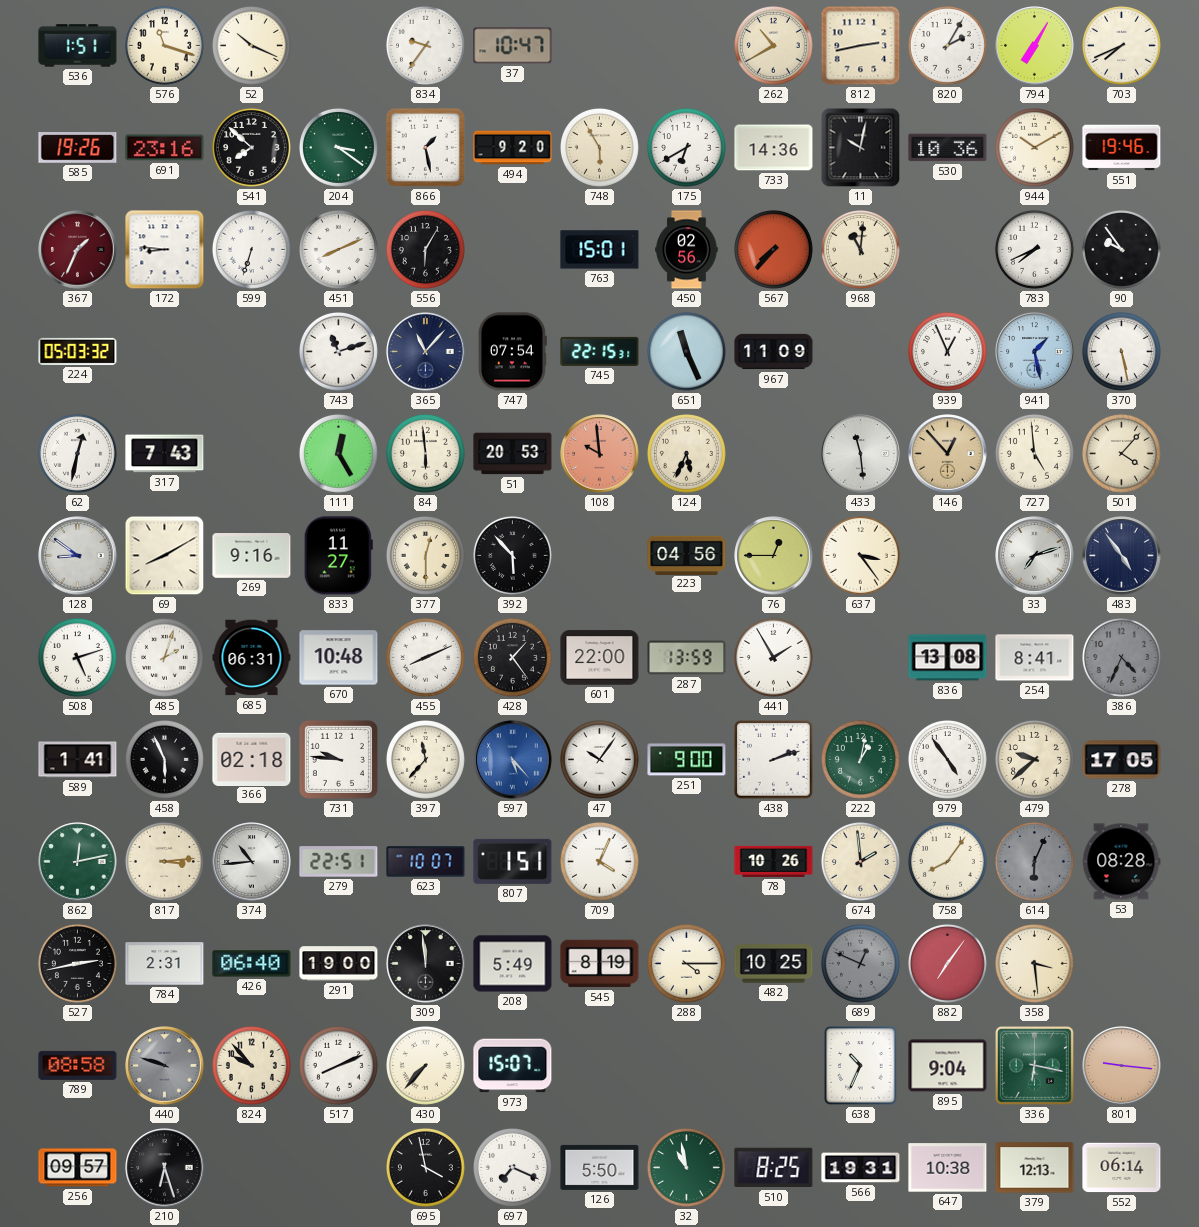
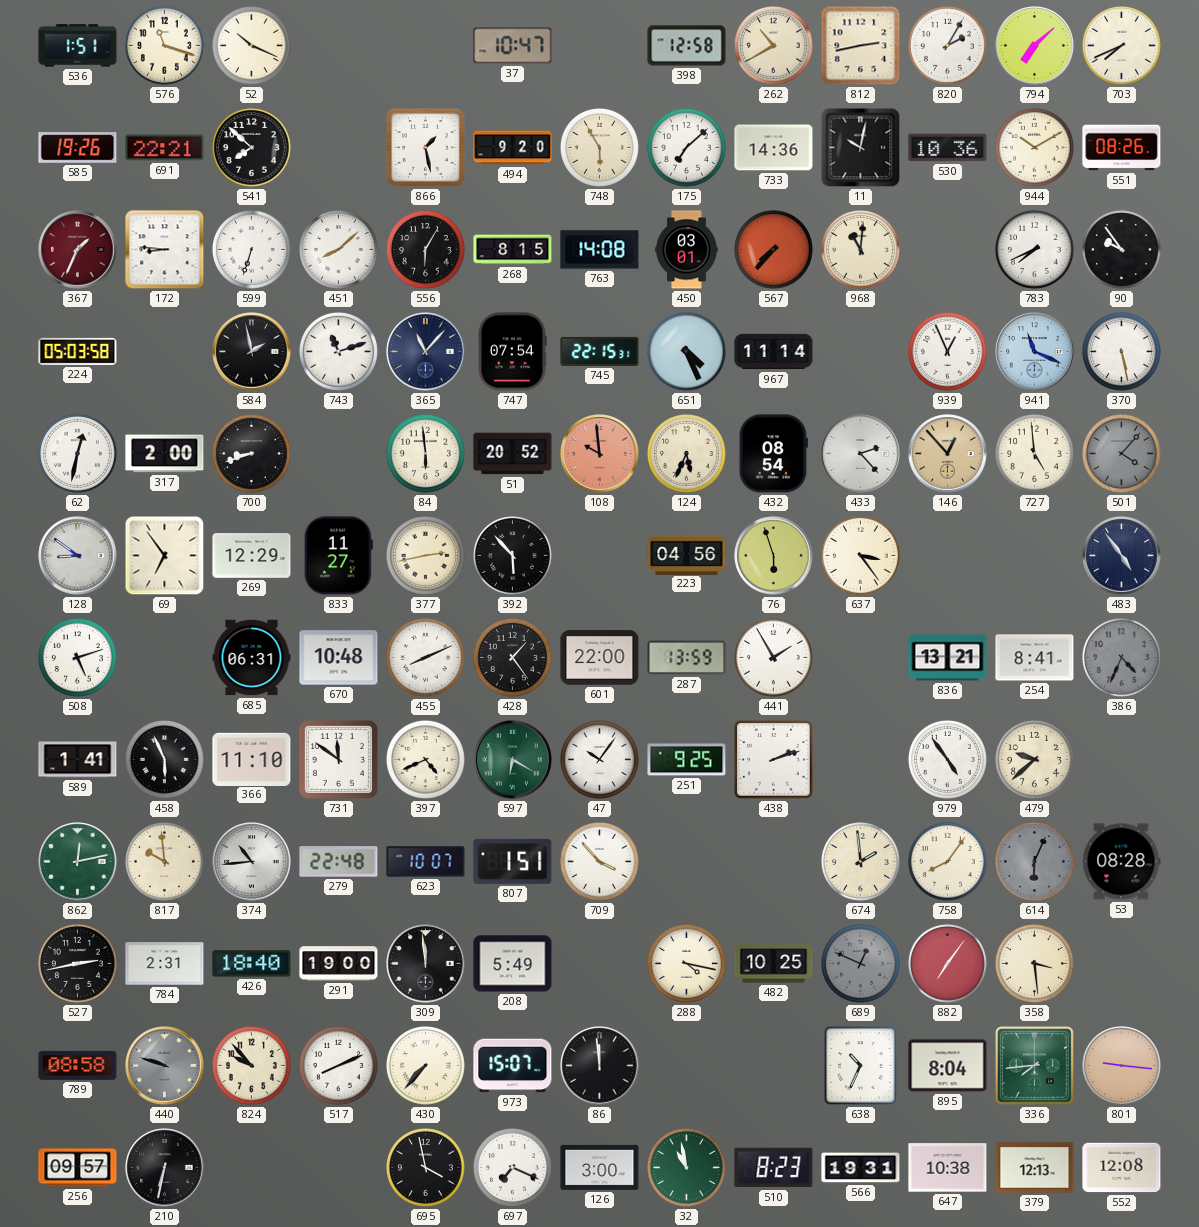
834: 9:36 -> none (425, 45)
398: none -> 12:58 (687, 46)
794: 7:05 -> 7:08 (1035, 46)
691: 23:16 -> 22:21 (165, 148)
204: 3:21 -> none (338, 147)
175: 6:40 -> 7:08 (686, 147)
551: 19:46 -> 08:26 (1122, 148)
451: 8:11 -> 8:08 (338, 249)
268: none -> 8:15 (513, 250)
763: 15:01 -> 14:08 (600, 250)
450: 02:56 -> 03:01 (687, 250)
224: 05:03:32 -> 05:03:58 (78, 351)
584: none -> 1:58 (252, 352)
651: 11:26 -> 4:26 (686, 351)
967: 11:09 -> 11:14 (774, 352)
941: 1:28 -> 11:19 (1035, 352)
317: 7:43 -> 2:00 (165, 454)
700: none -> 8:42 (251, 453)
111: 12:25 -> none (338, 453)
51: 20:53 -> 20:52 (513, 454)
432: none -> 08:54 (773, 454)
433: 11:29 -> 2:23 (861, 454)
501 dial: cream -> grey (1121, 453)
69: 8:10 -> 6:54 (165, 556)
269: 9:16 -> 12:29 (252, 556)
377: 12:30 -> 2:43 (425, 555)
76: 12:45 -> 5:57 (774, 556)
33: 7:12 -> none (1035, 556)
485: 2:03 -> none (164, 657)
836: 13:08 -> 13:21 (948, 658)
366: 02:18 -> 11:10 (252, 759)
731: 9:46 -> 11:51 (338, 759)
397: 11:37 -> 4:41 (425, 759)
597: 5:23 -> 6:20 (513, 760)
597 dial: blue -> green (513, 760)
251: 9:00 -> 9:25 (687, 760)
222: 1:02 -> none (860, 759)
278: 17:05 -> none (1122, 760)
817: 3:14 -> 9:59 (164, 861)
279: 22:51 -> 22:48 (339, 862)
709: 4:04 -> 3:53 (599, 861)
78: 10:26 -> none (774, 861)
426: 06:40 -> 18:40 (252, 964)
545: 8:19 -> none (600, 964)
288: 4:15 -> 4:17 (686, 963)
86: none -> 11:59 (600, 1066)
895: 9:04 -> 8:04 (948, 1066)
336: 6:17 -> 7:44 (1034, 1065)
210: 6:27 -> 6:32 (165, 1168)
126: 5:50 -> 3:00 (600, 1167)
510: 8:25 -> 8:23 (774, 1168)
552: 06:14 -> 12:08 (1122, 1168)
